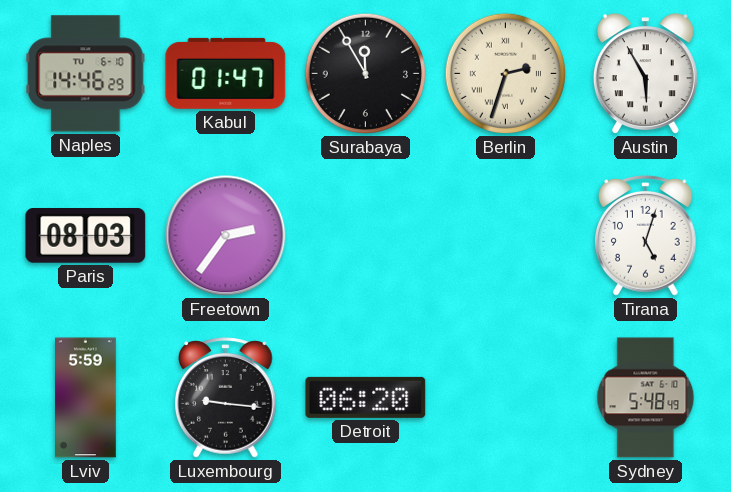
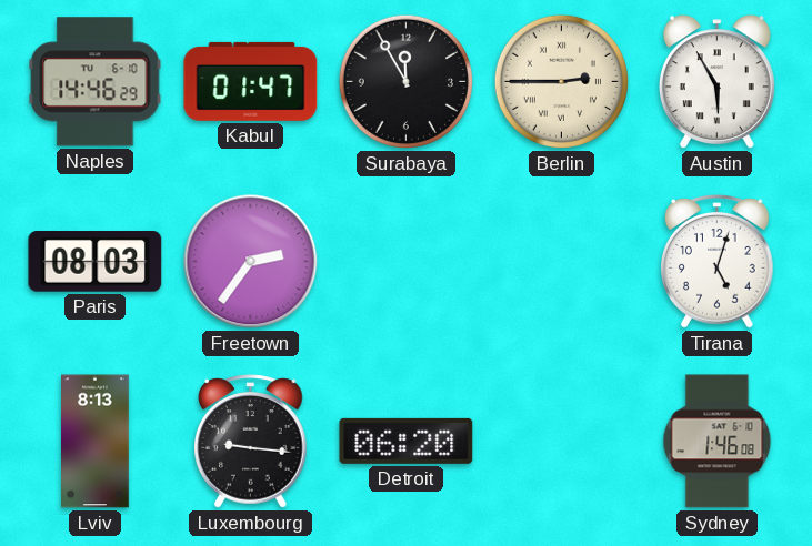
Berlin: 2:33 -> 2:45 (561, 81)
Lviv: 5:59 -> 8:13 (96, 442)
Sydney: 5:48 -> 1:46 (718, 442)
